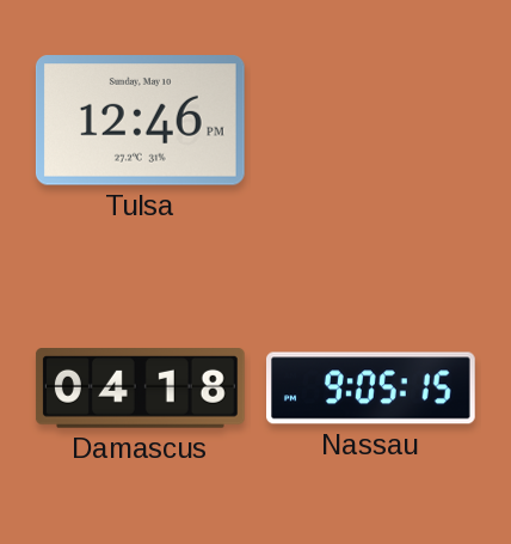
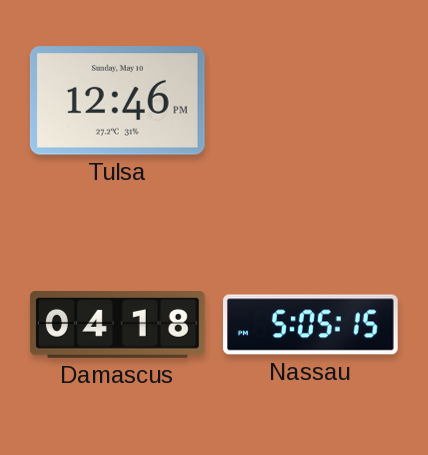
Nassau: 9:05 -> 5:05 (311, 325)
